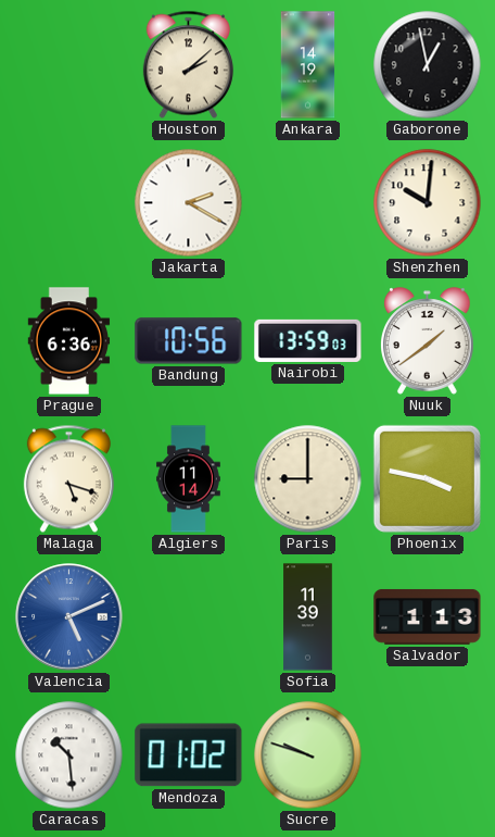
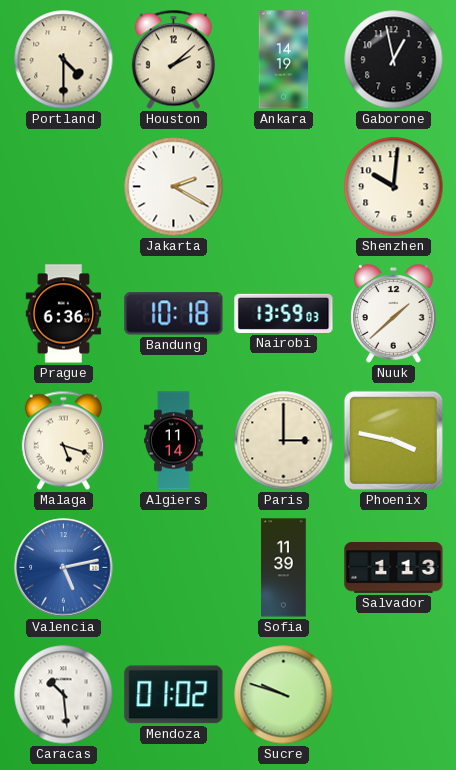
Portland: none -> 4:30 (64, 60)
Bandung: 10:56 -> 10:18 (174, 314)
Nuuk: 1:39 -> 1:38 (394, 314)
Paris: 9:00 -> 3:00 (284, 441)
Valencia: 5:11 -> 5:13 (64, 568)
